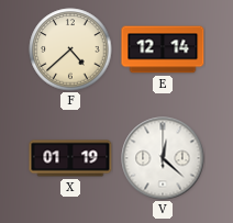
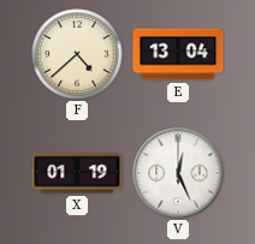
E: 12:14 -> 13:04 (178, 54)
V: 12:22 -> 12:26 (178, 173)
